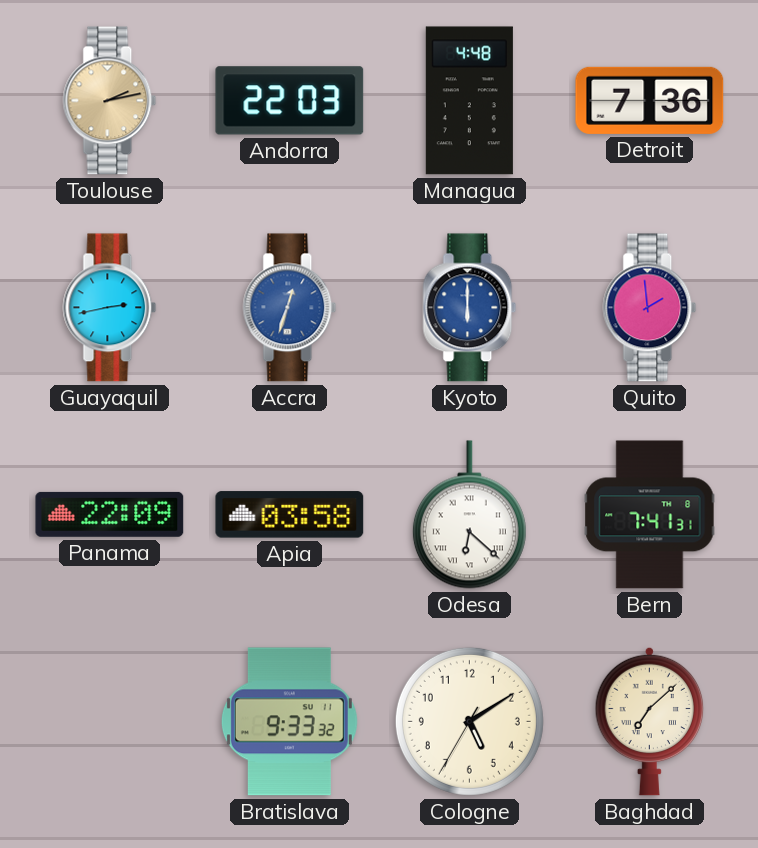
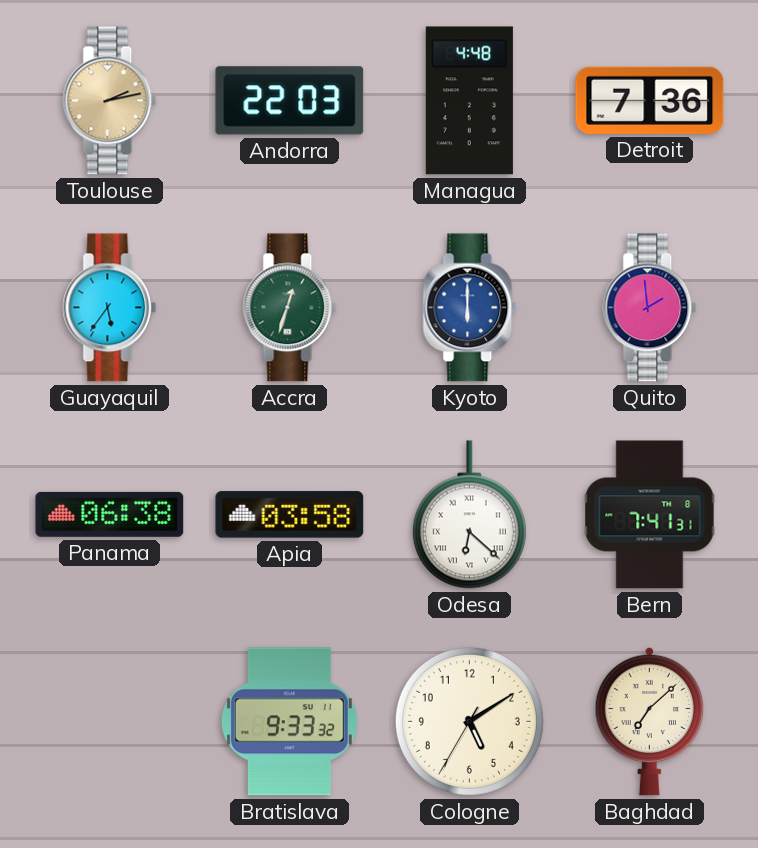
Guayaquil: 2:43 -> 5:36 (110, 308)
Accra dial: blue -> green (290, 308)
Panama: 22:09 -> 06:38 (110, 514)
